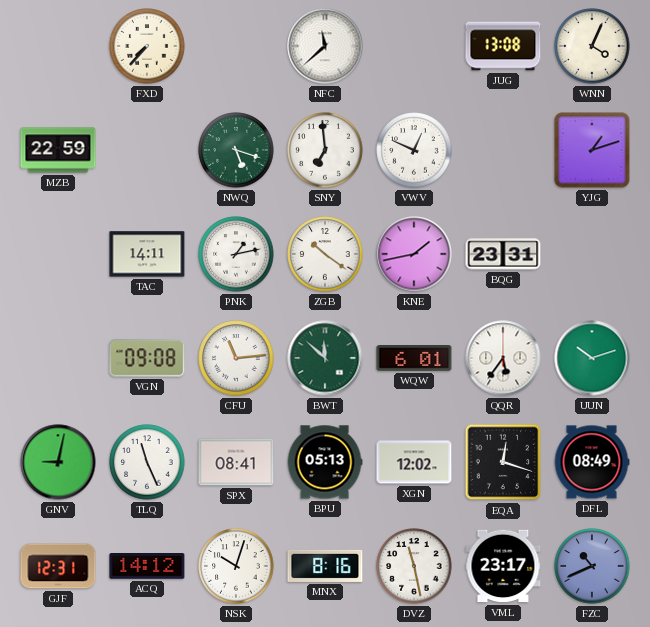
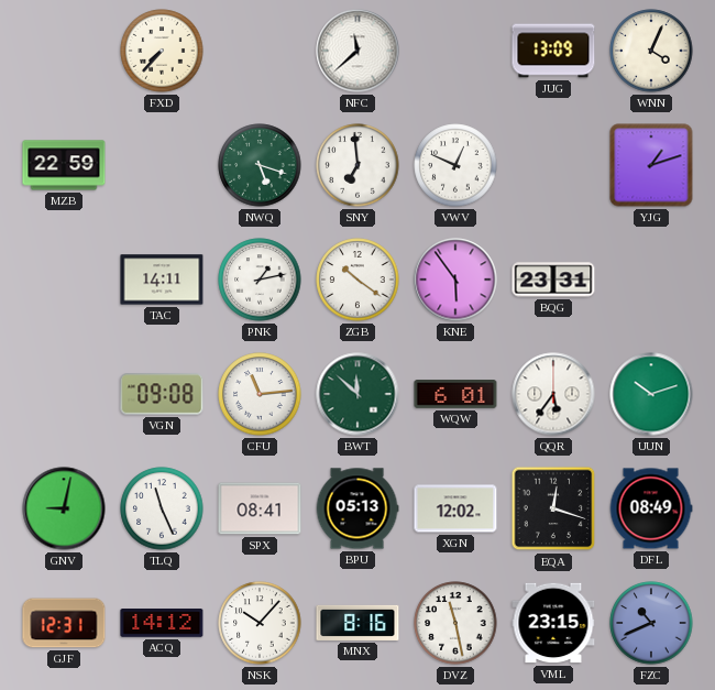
JUG: 13:08 -> 13:09 (553, 51)
KNE: 1:43 -> 5:54 (455, 280)
NSK: 10:03 -> 10:07 (260, 623)
VML: 23:17 -> 23:15 (553, 623)
